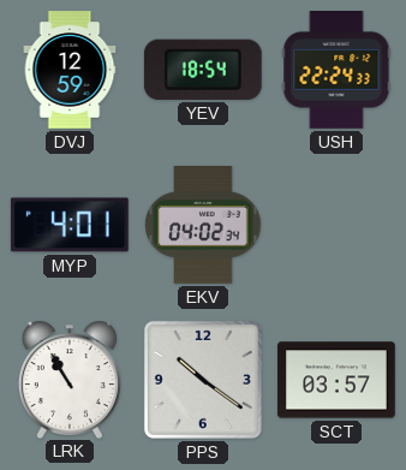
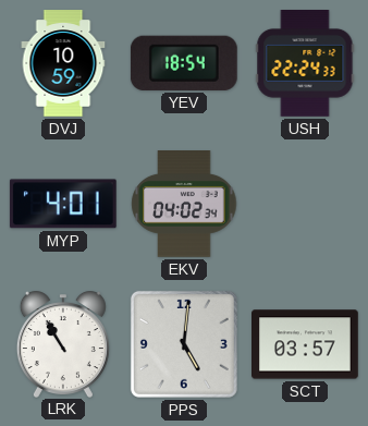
DVJ: 12:59 -> 10:59 (63, 63)
PPS: 10:21 -> 5:01 (184, 344)
